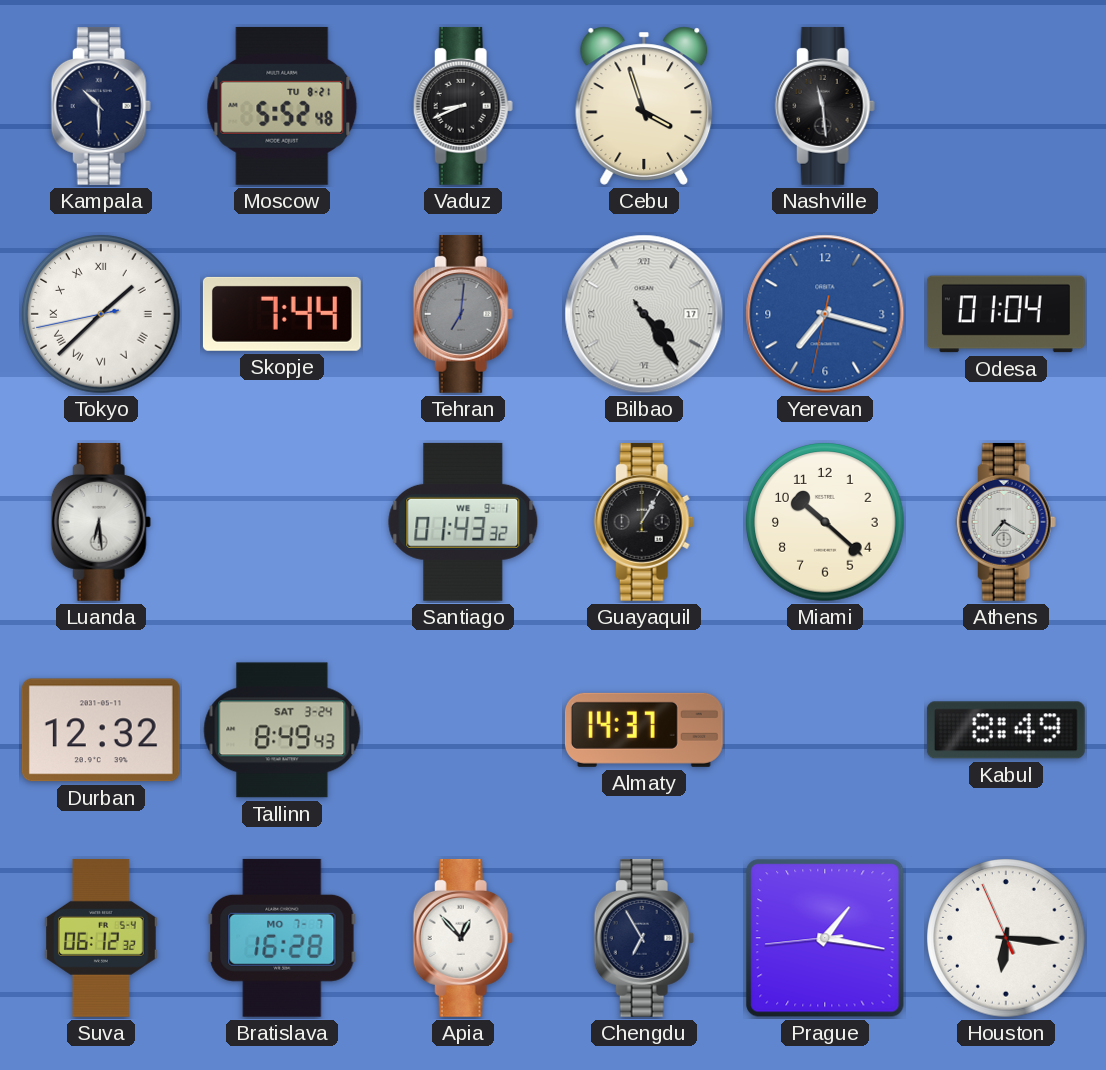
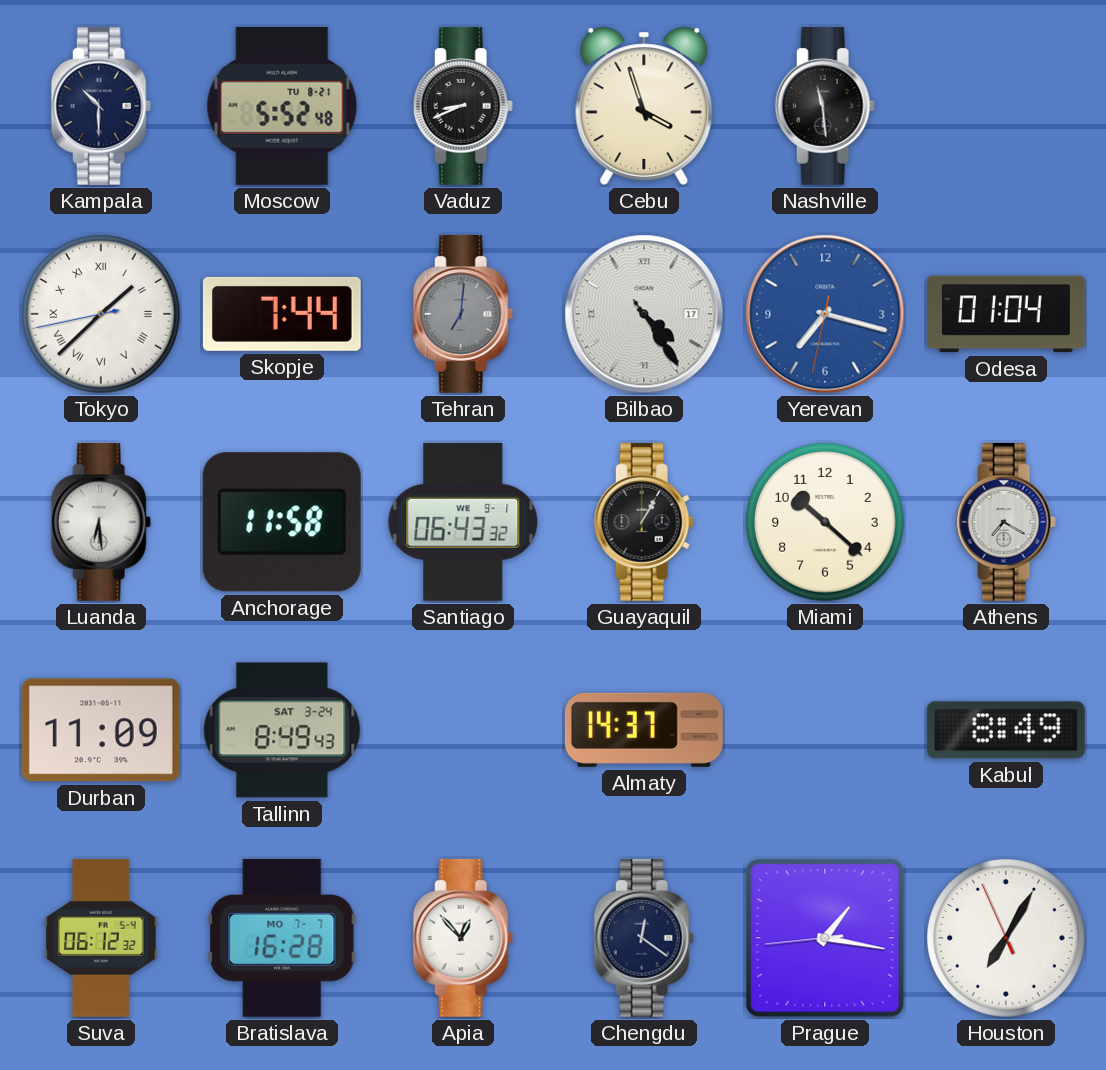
Anchorage: none -> 11:58 (282, 522)
Santiago: 01:43 -> 06:43 (463, 522)
Durban: 12:32 -> 11:09 (101, 730)
Chengdu: 6:55 -> 12:21 (644, 938)
Houston: 6:15 -> 7:04 (1006, 938)
